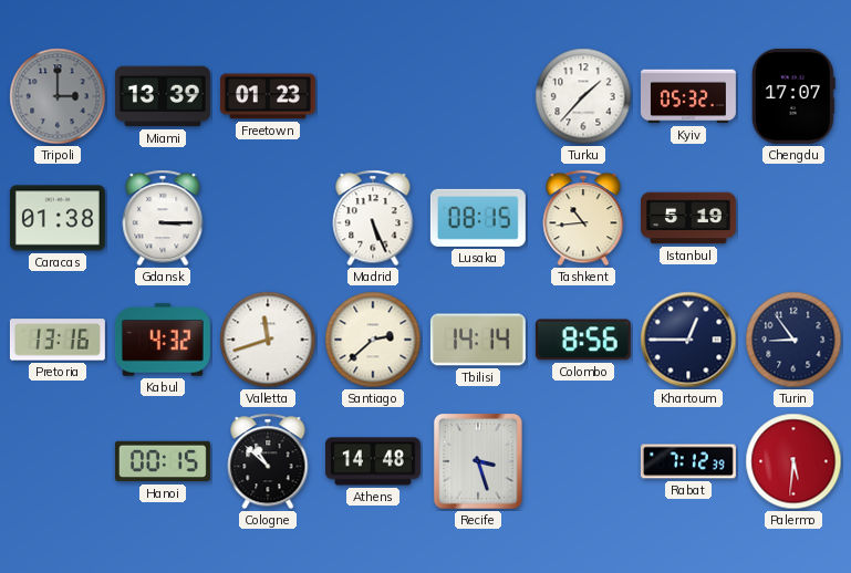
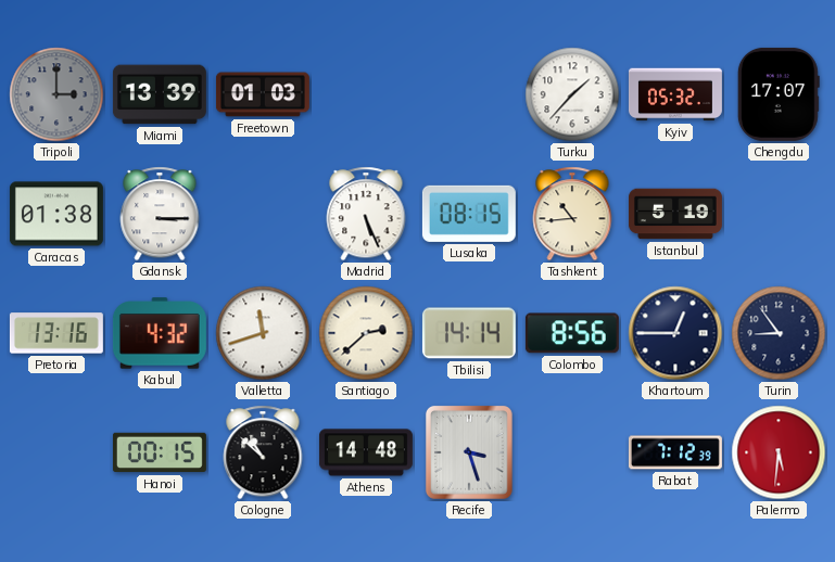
Freetown: 01:23 -> 01:03 (263, 94)
